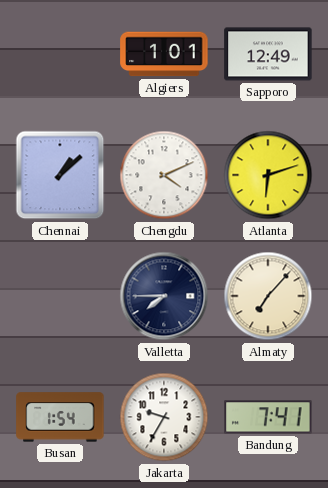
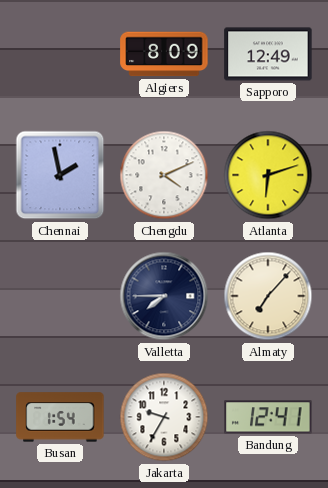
Algiers: 1:01 -> 8:09 (164, 54)
Chennai: 1:08 -> 1:58 (60, 175)
Bandung: 7:41 -> 12:41 (268, 417)
